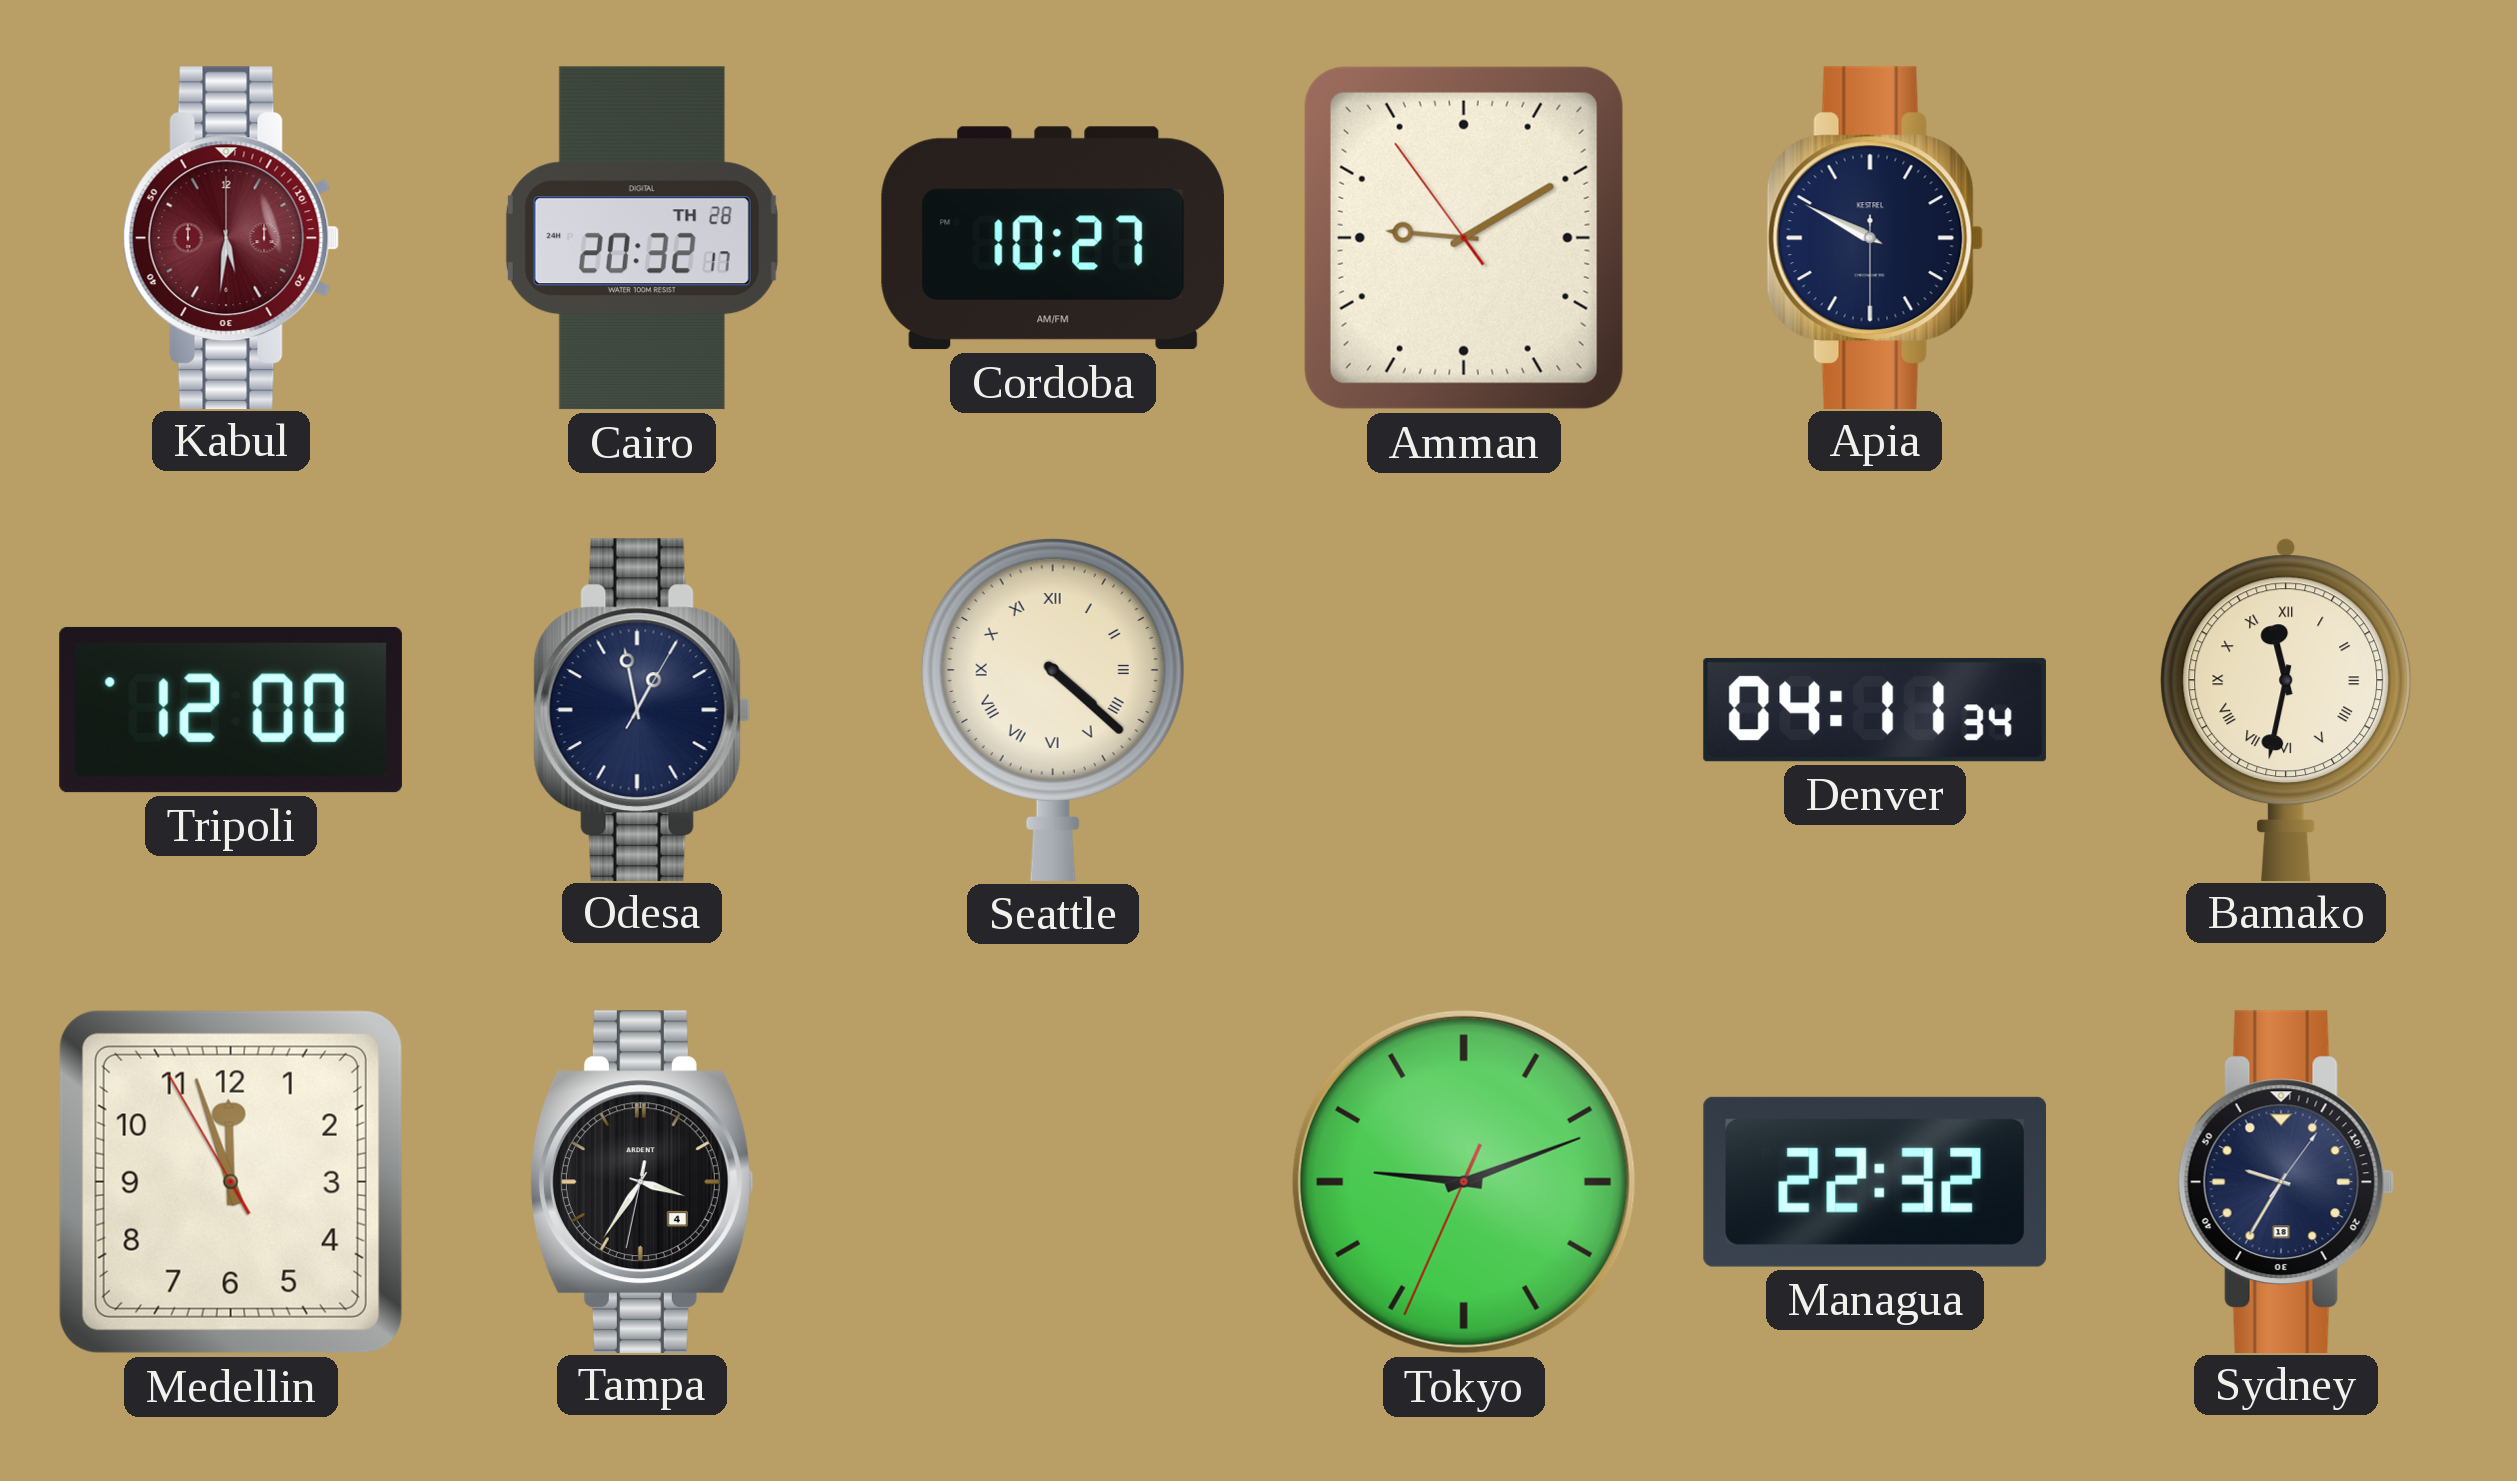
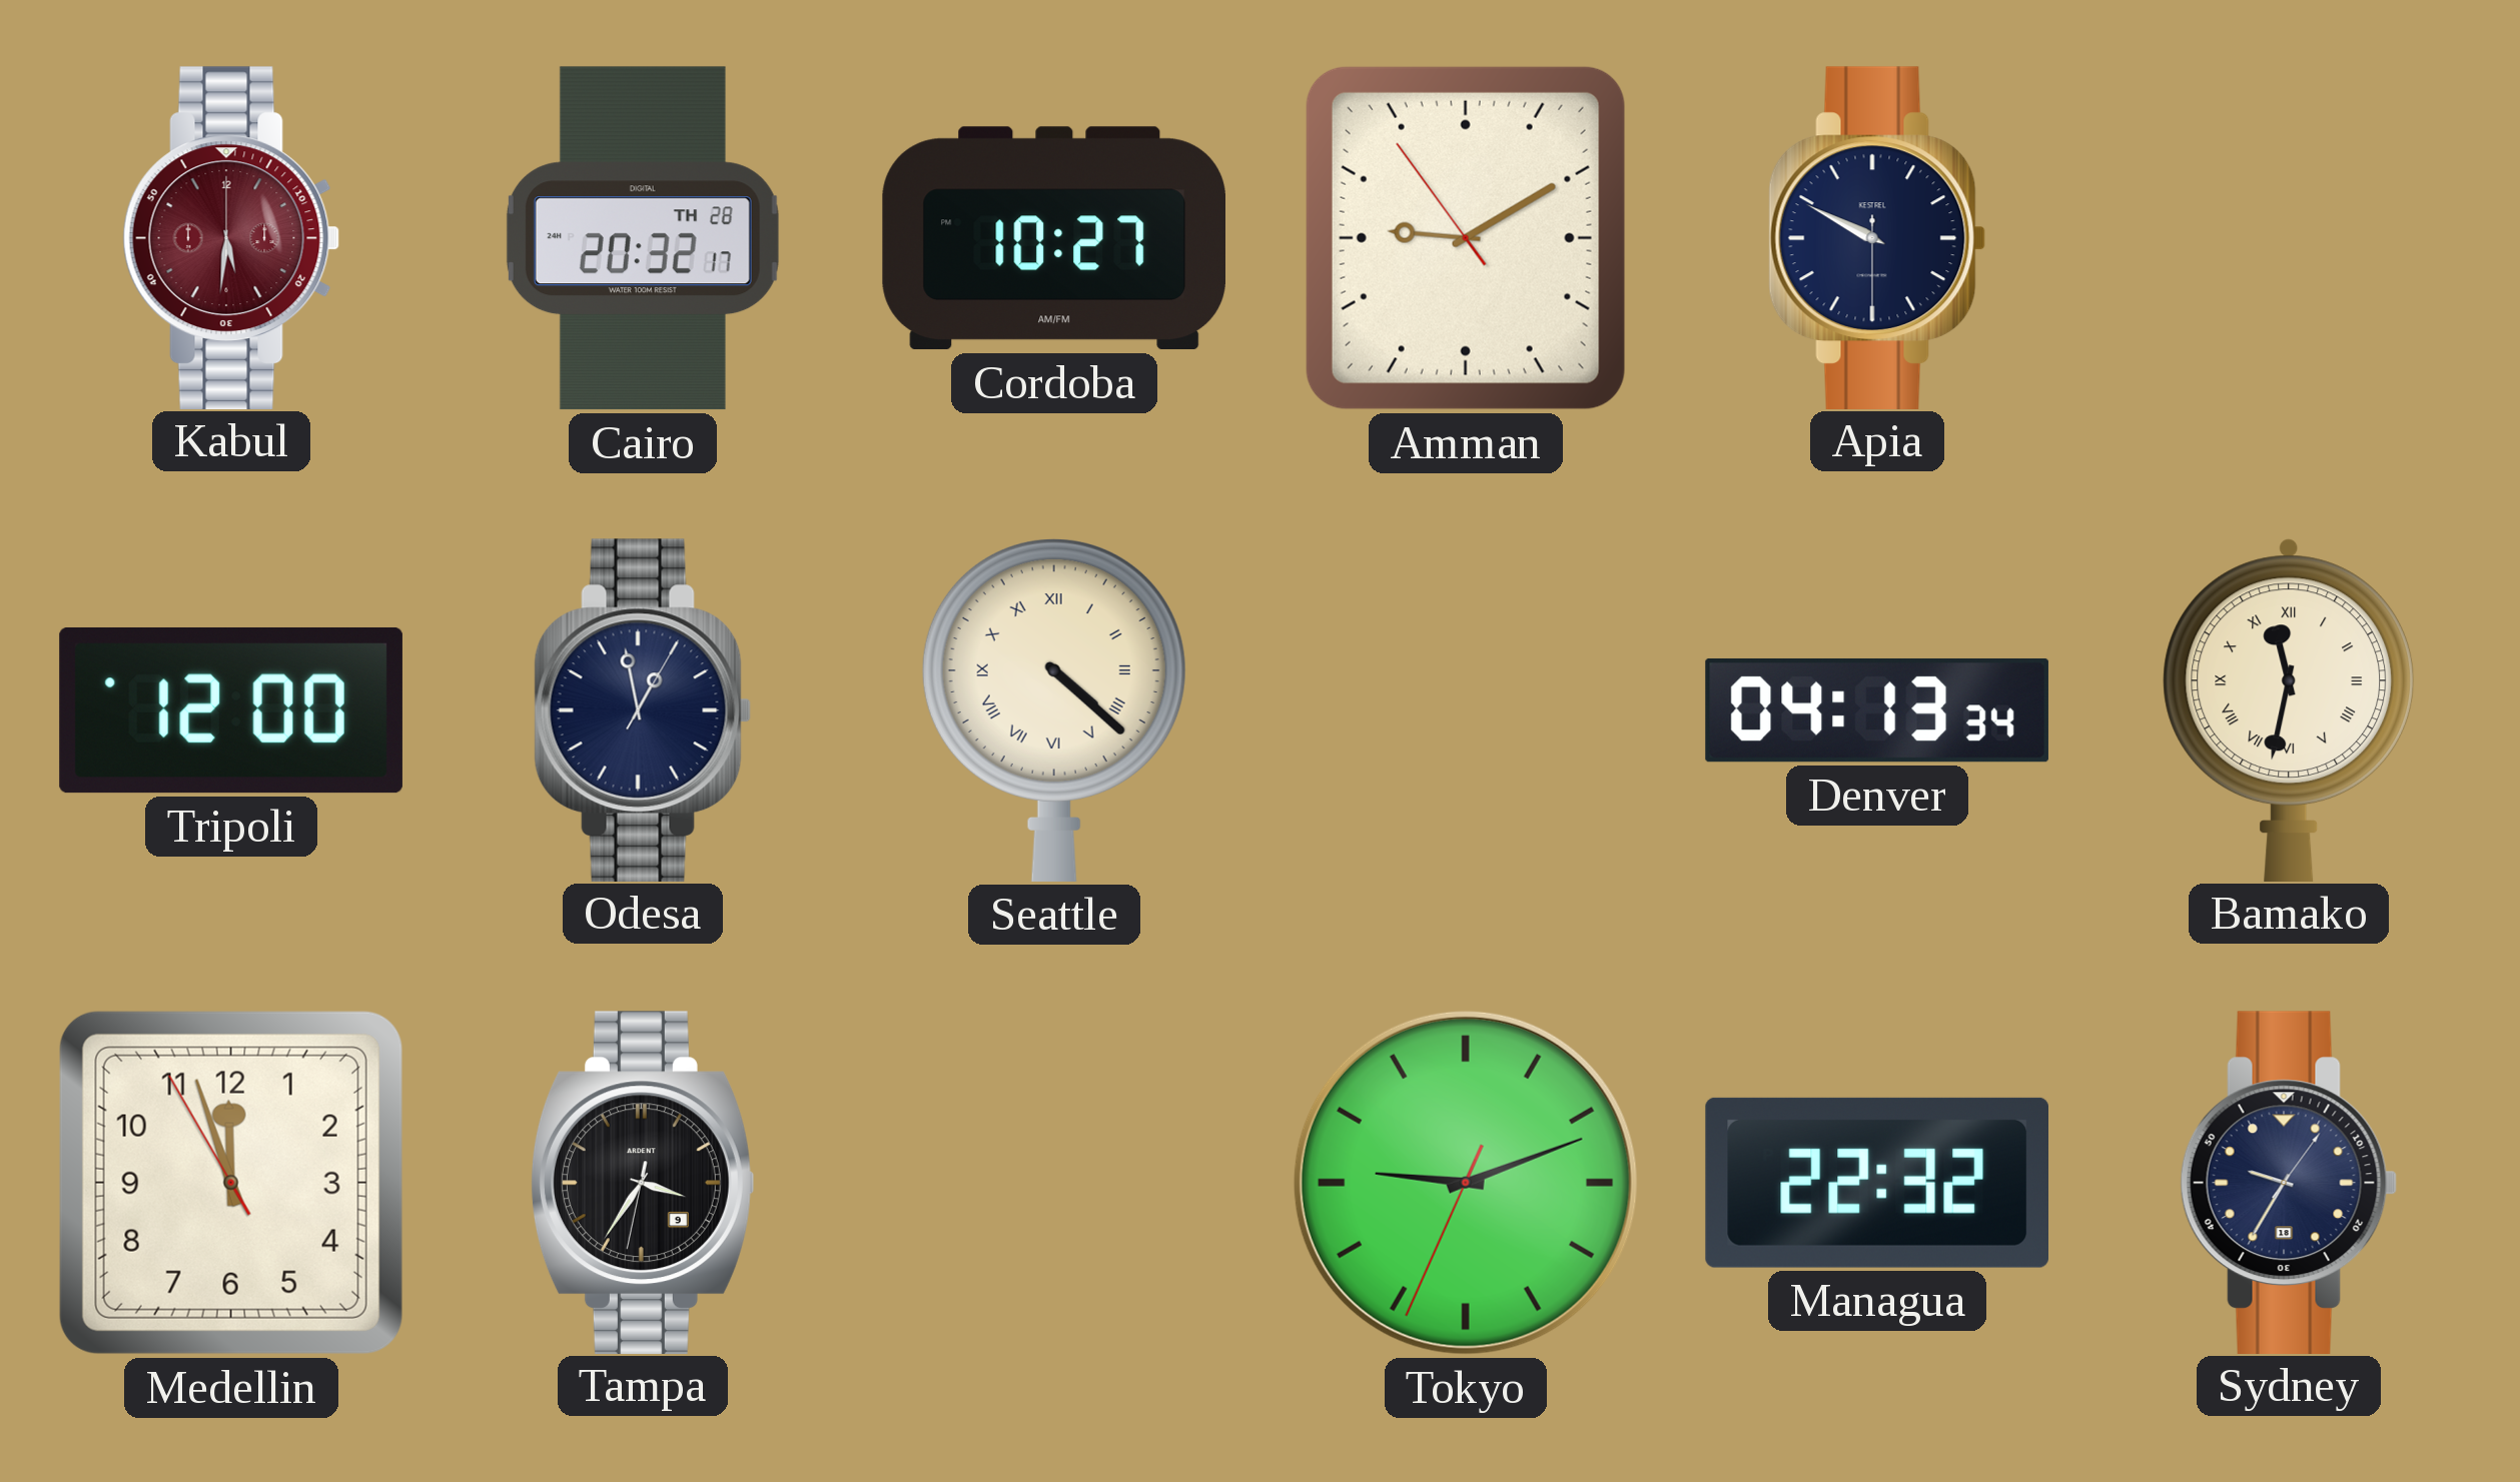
Denver: 04:11 -> 04:13 (1877, 710)
Tampa date: 4 -> 9 (643, 1182)
